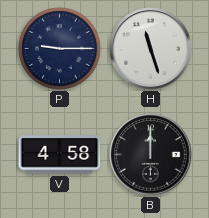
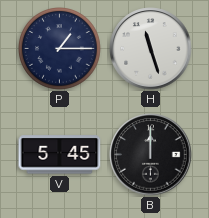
P: 9:15 -> 1:15 (60, 49)
V: 4:58 -> 5:45 (60, 155)
